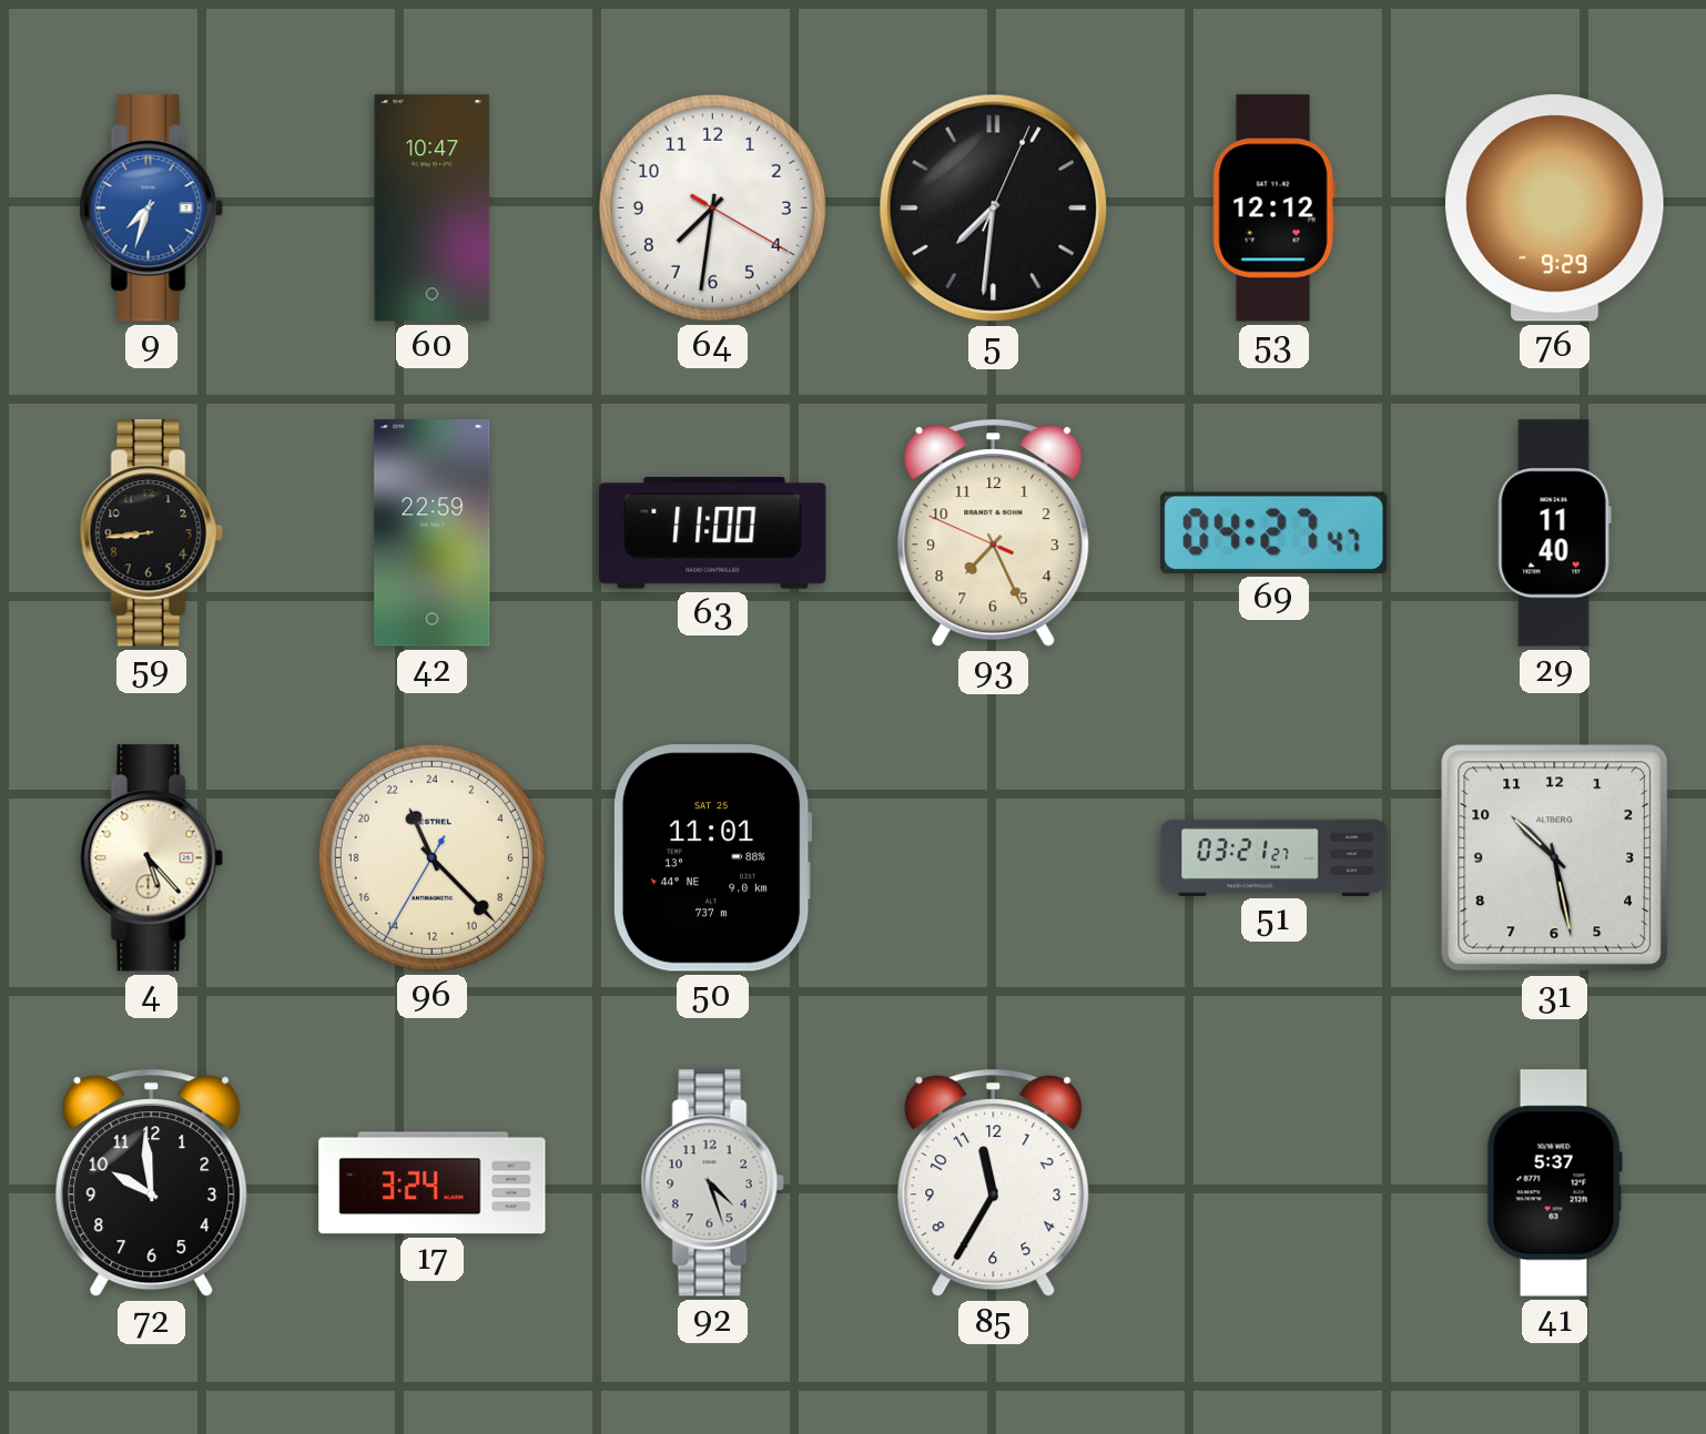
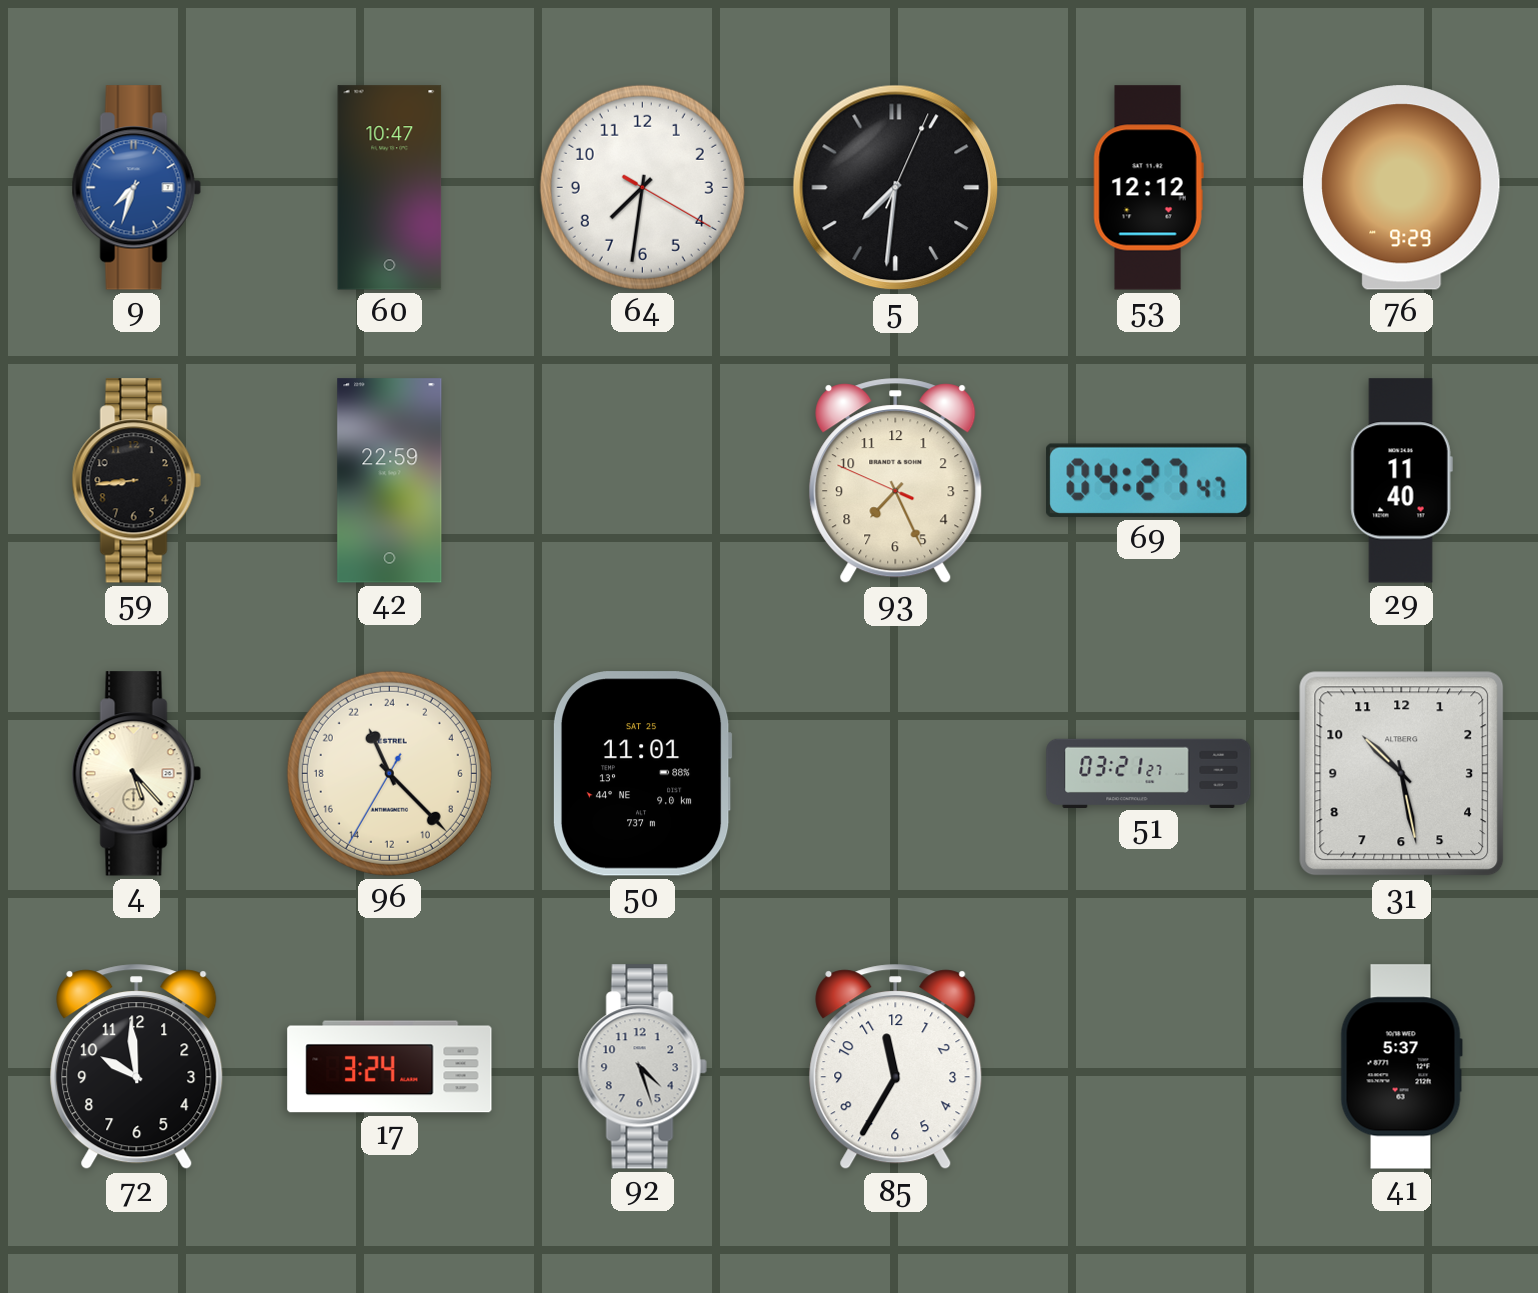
63: 11:00 -> none (713, 533)
